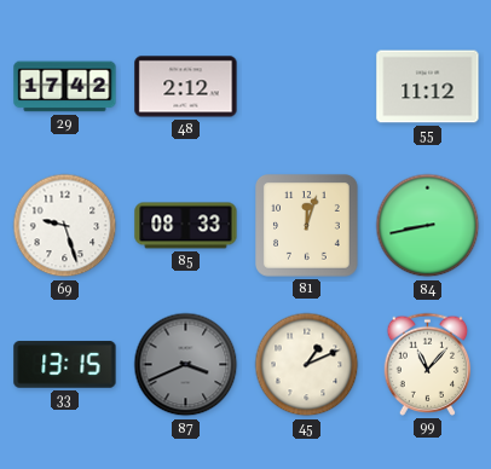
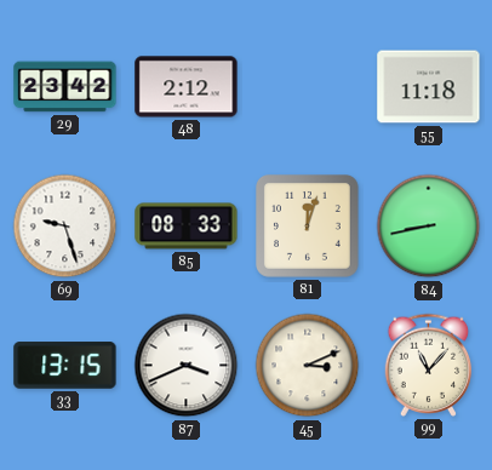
29: 17:42 -> 23:42 (65, 87)
55: 11:12 -> 11:18 (429, 87)
87 dial: grey -> white (187, 366)
45: 1:11 -> 3:11 (308, 366)
